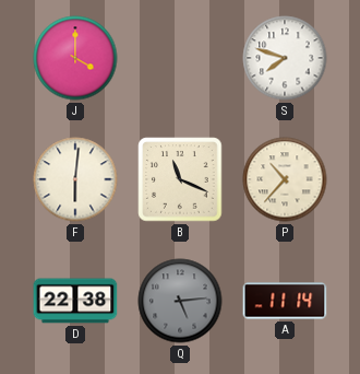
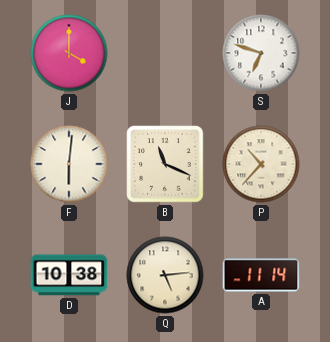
S: 7:48 -> 6:48 (261, 53)
D: 22:38 -> 10:38 (69, 275)
Q dial: grey -> cream (165, 275)
